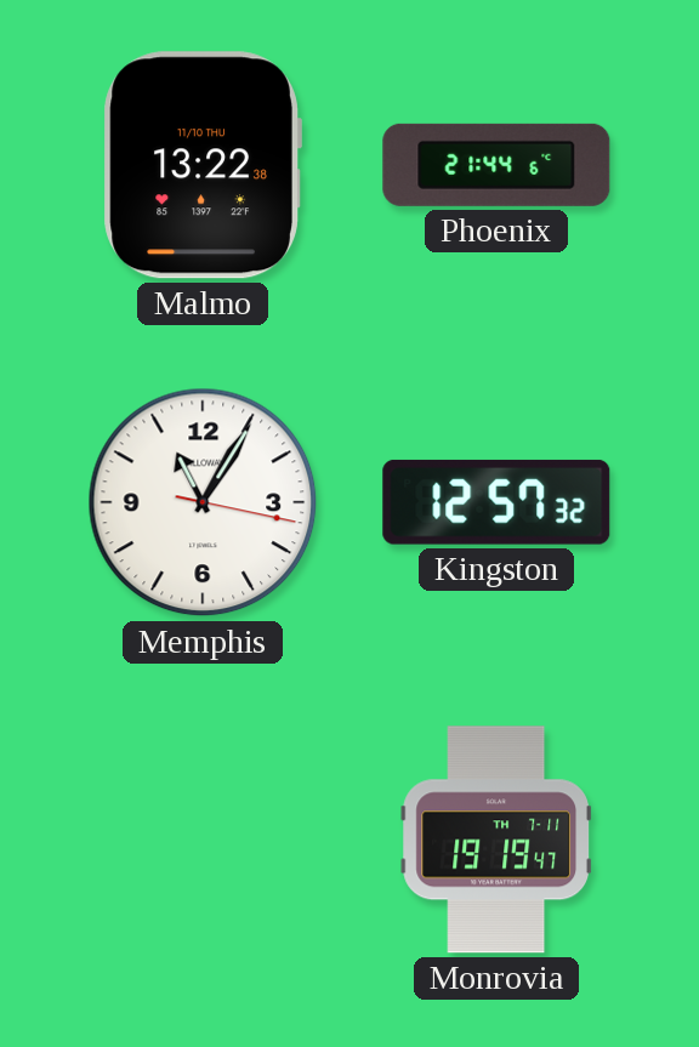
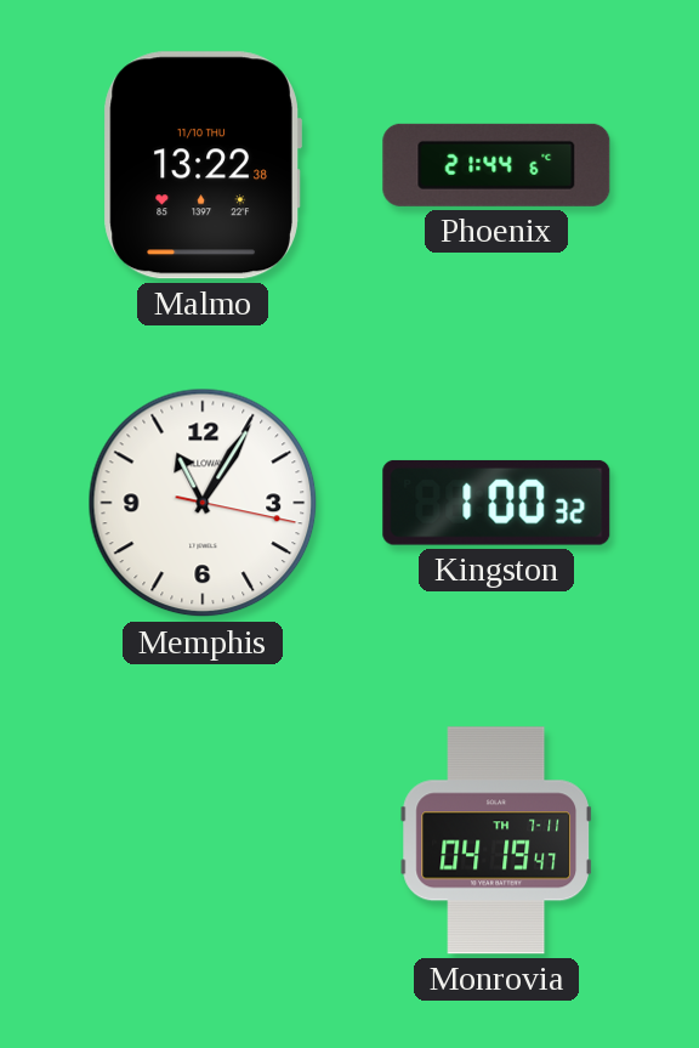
Kingston: 12:57 -> 1:00 (496, 503)
Monrovia: 19:19 -> 04:19 (495, 840)
